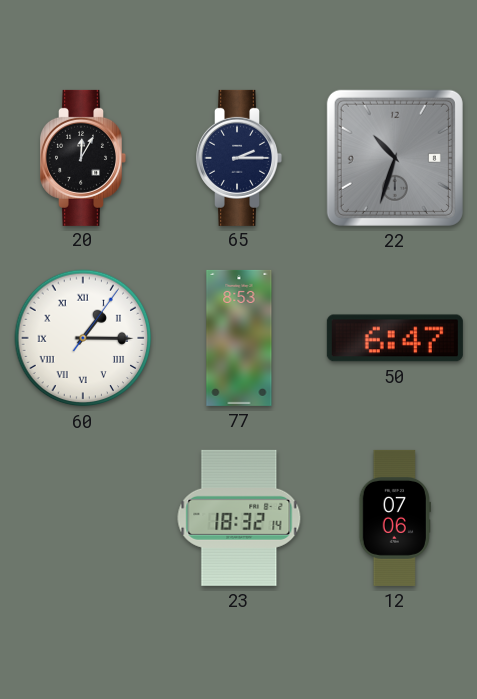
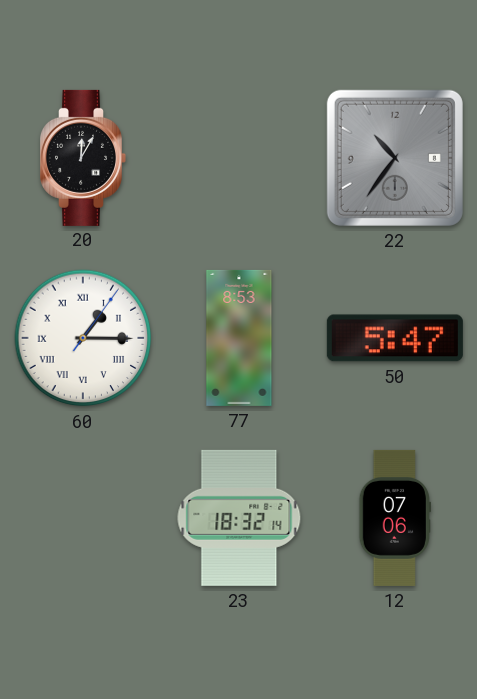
65: 2:15 -> none (239, 158)
22: 10:33 -> 10:36 (395, 158)
50: 6:47 -> 5:47 (395, 338)
